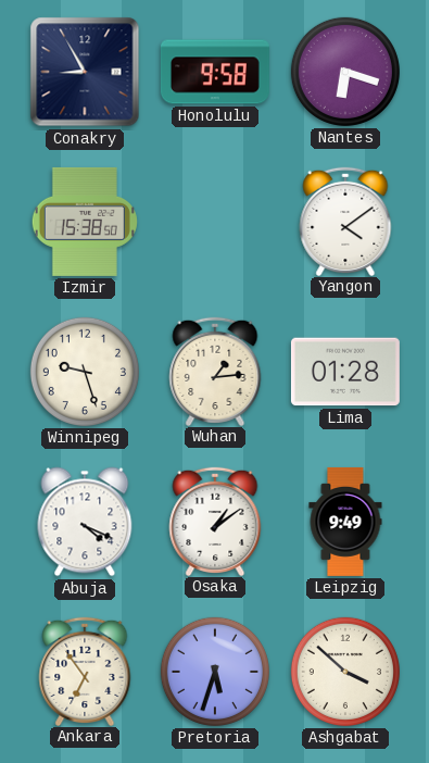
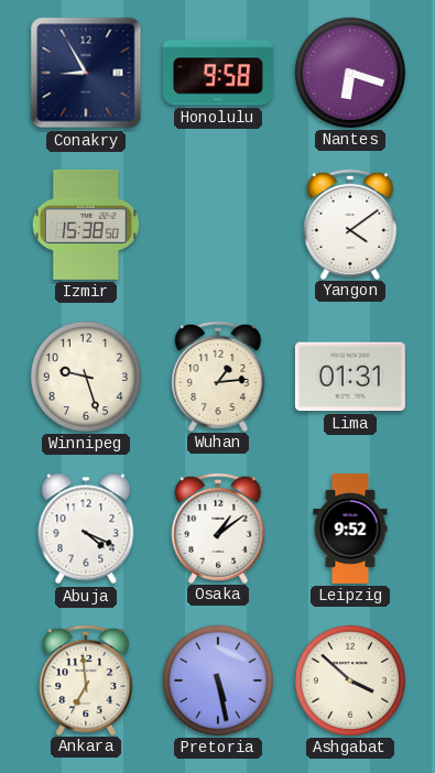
Lima: 01:28 -> 01:31 (350, 377)
Leipzig: 9:49 -> 9:52 (350, 529)
Ankara: 6:54 -> 6:59 (86, 679)
Pretoria: 5:33 -> 5:28 (218, 681)
